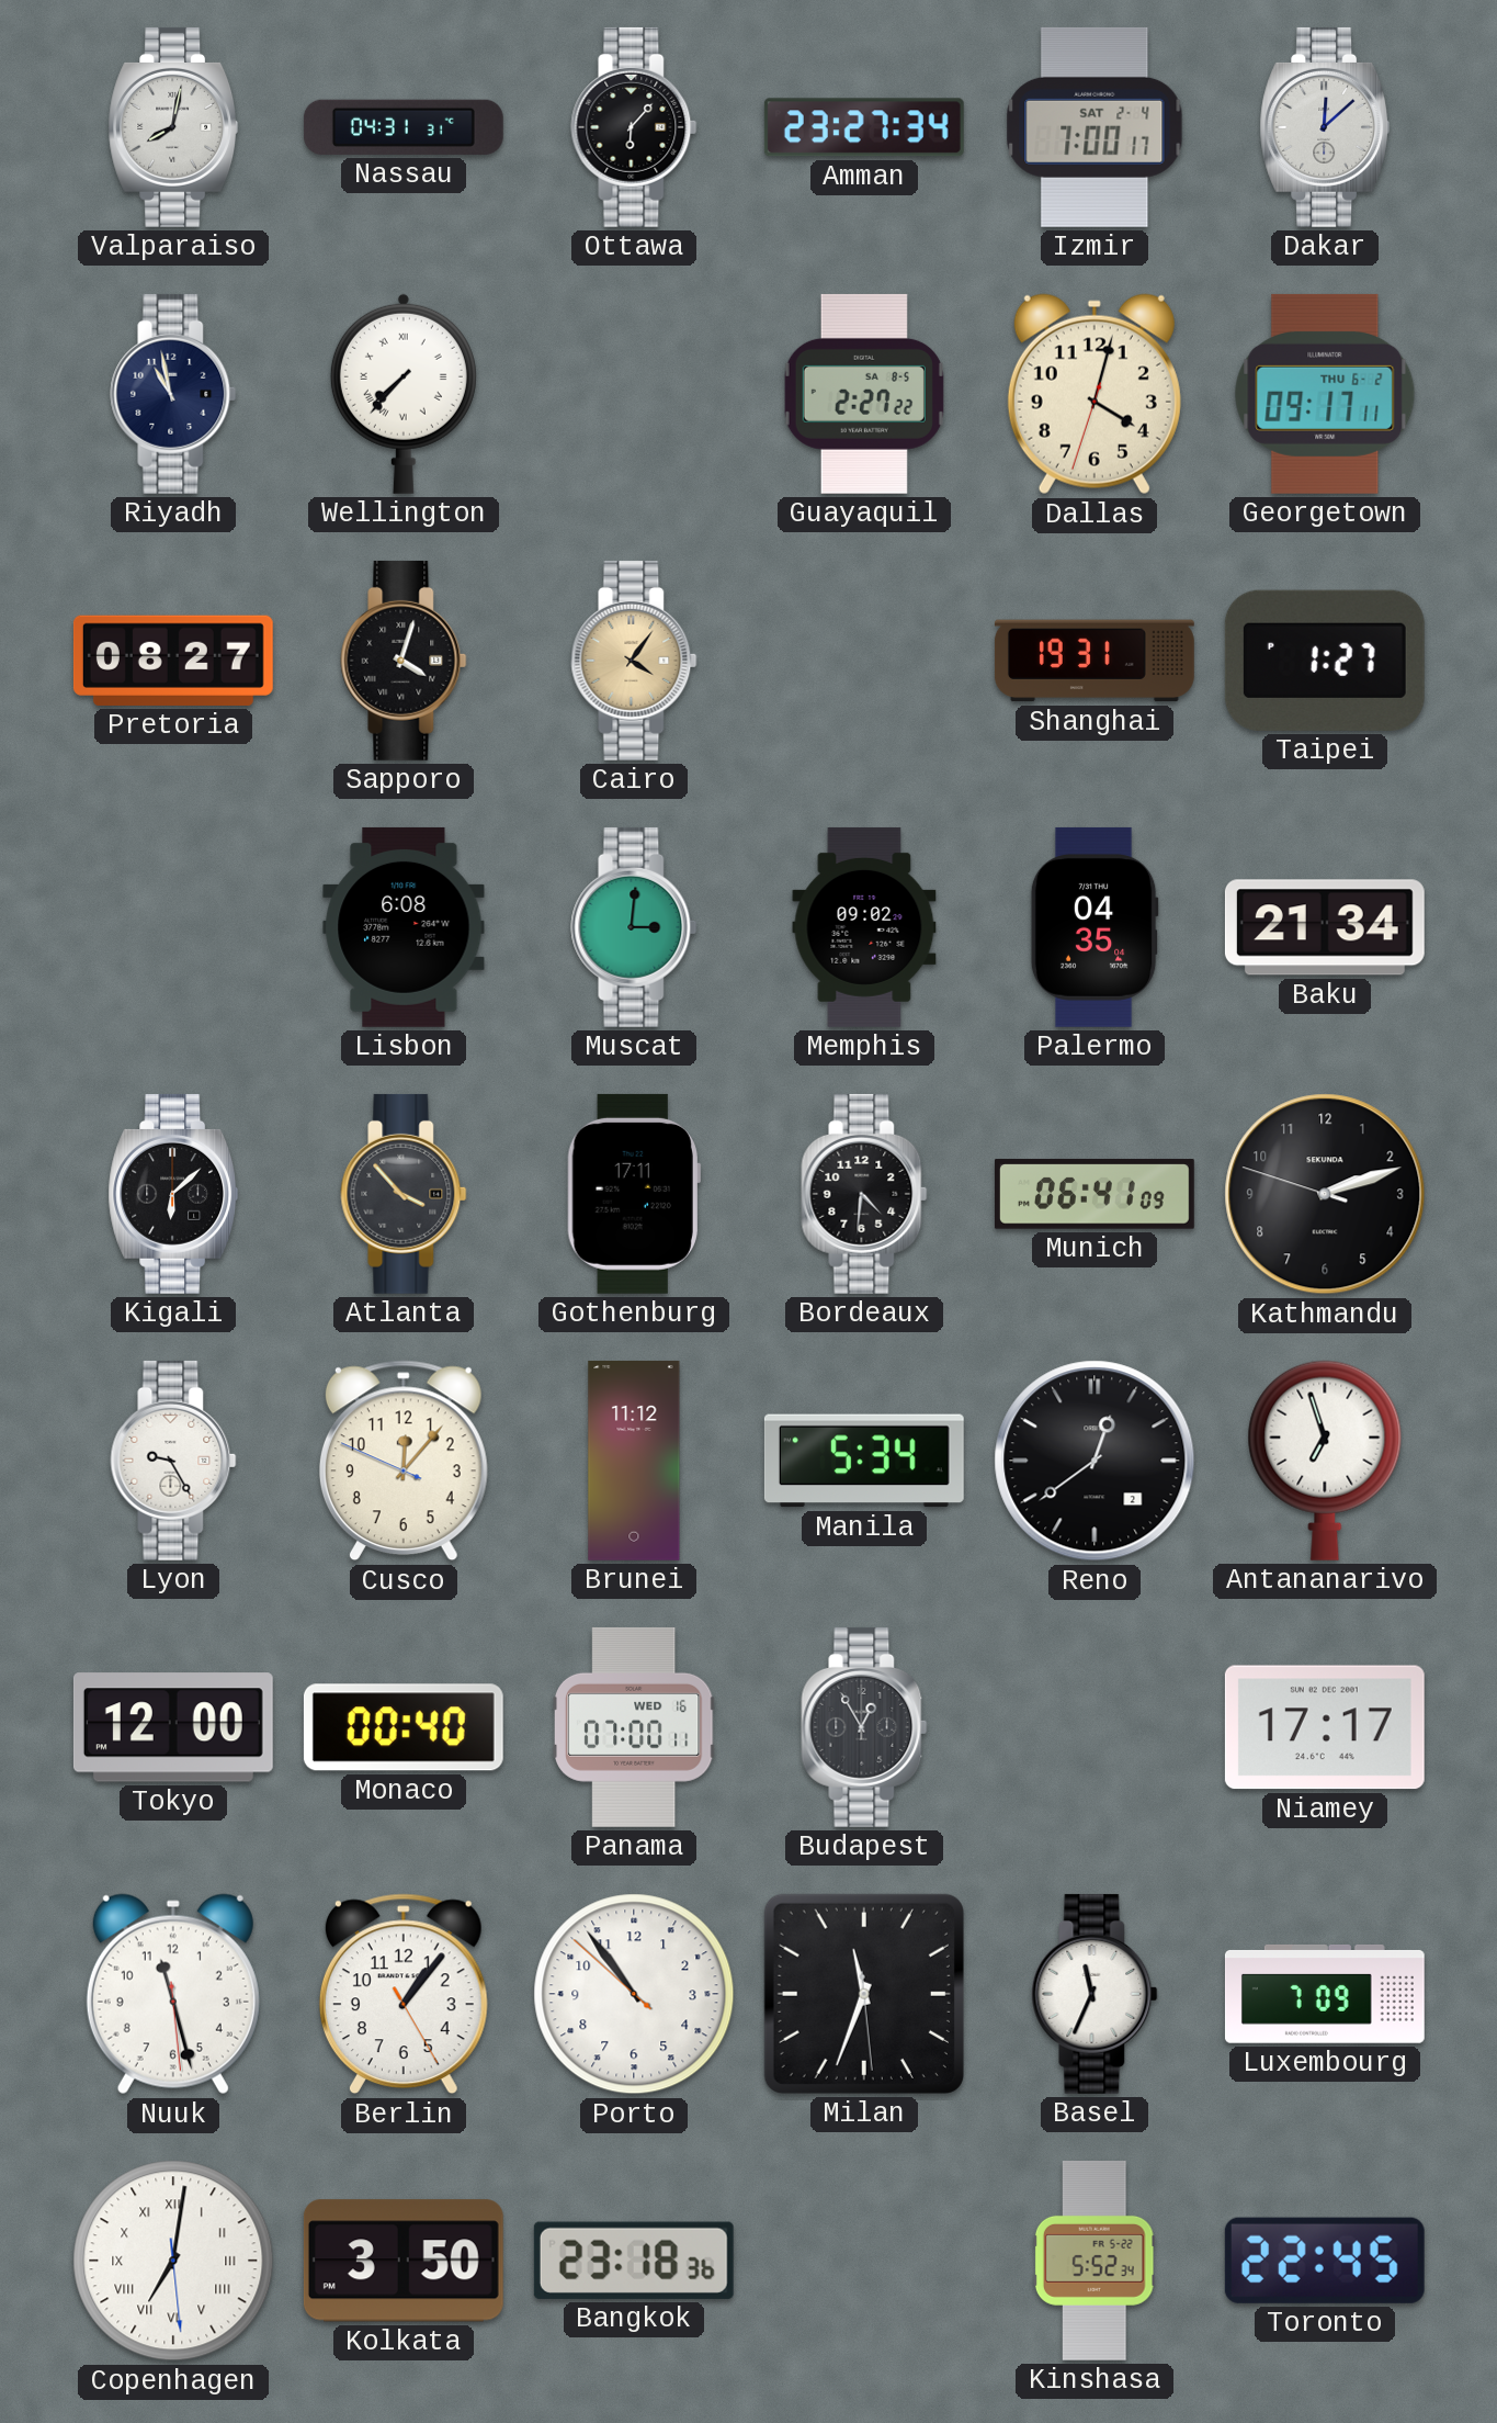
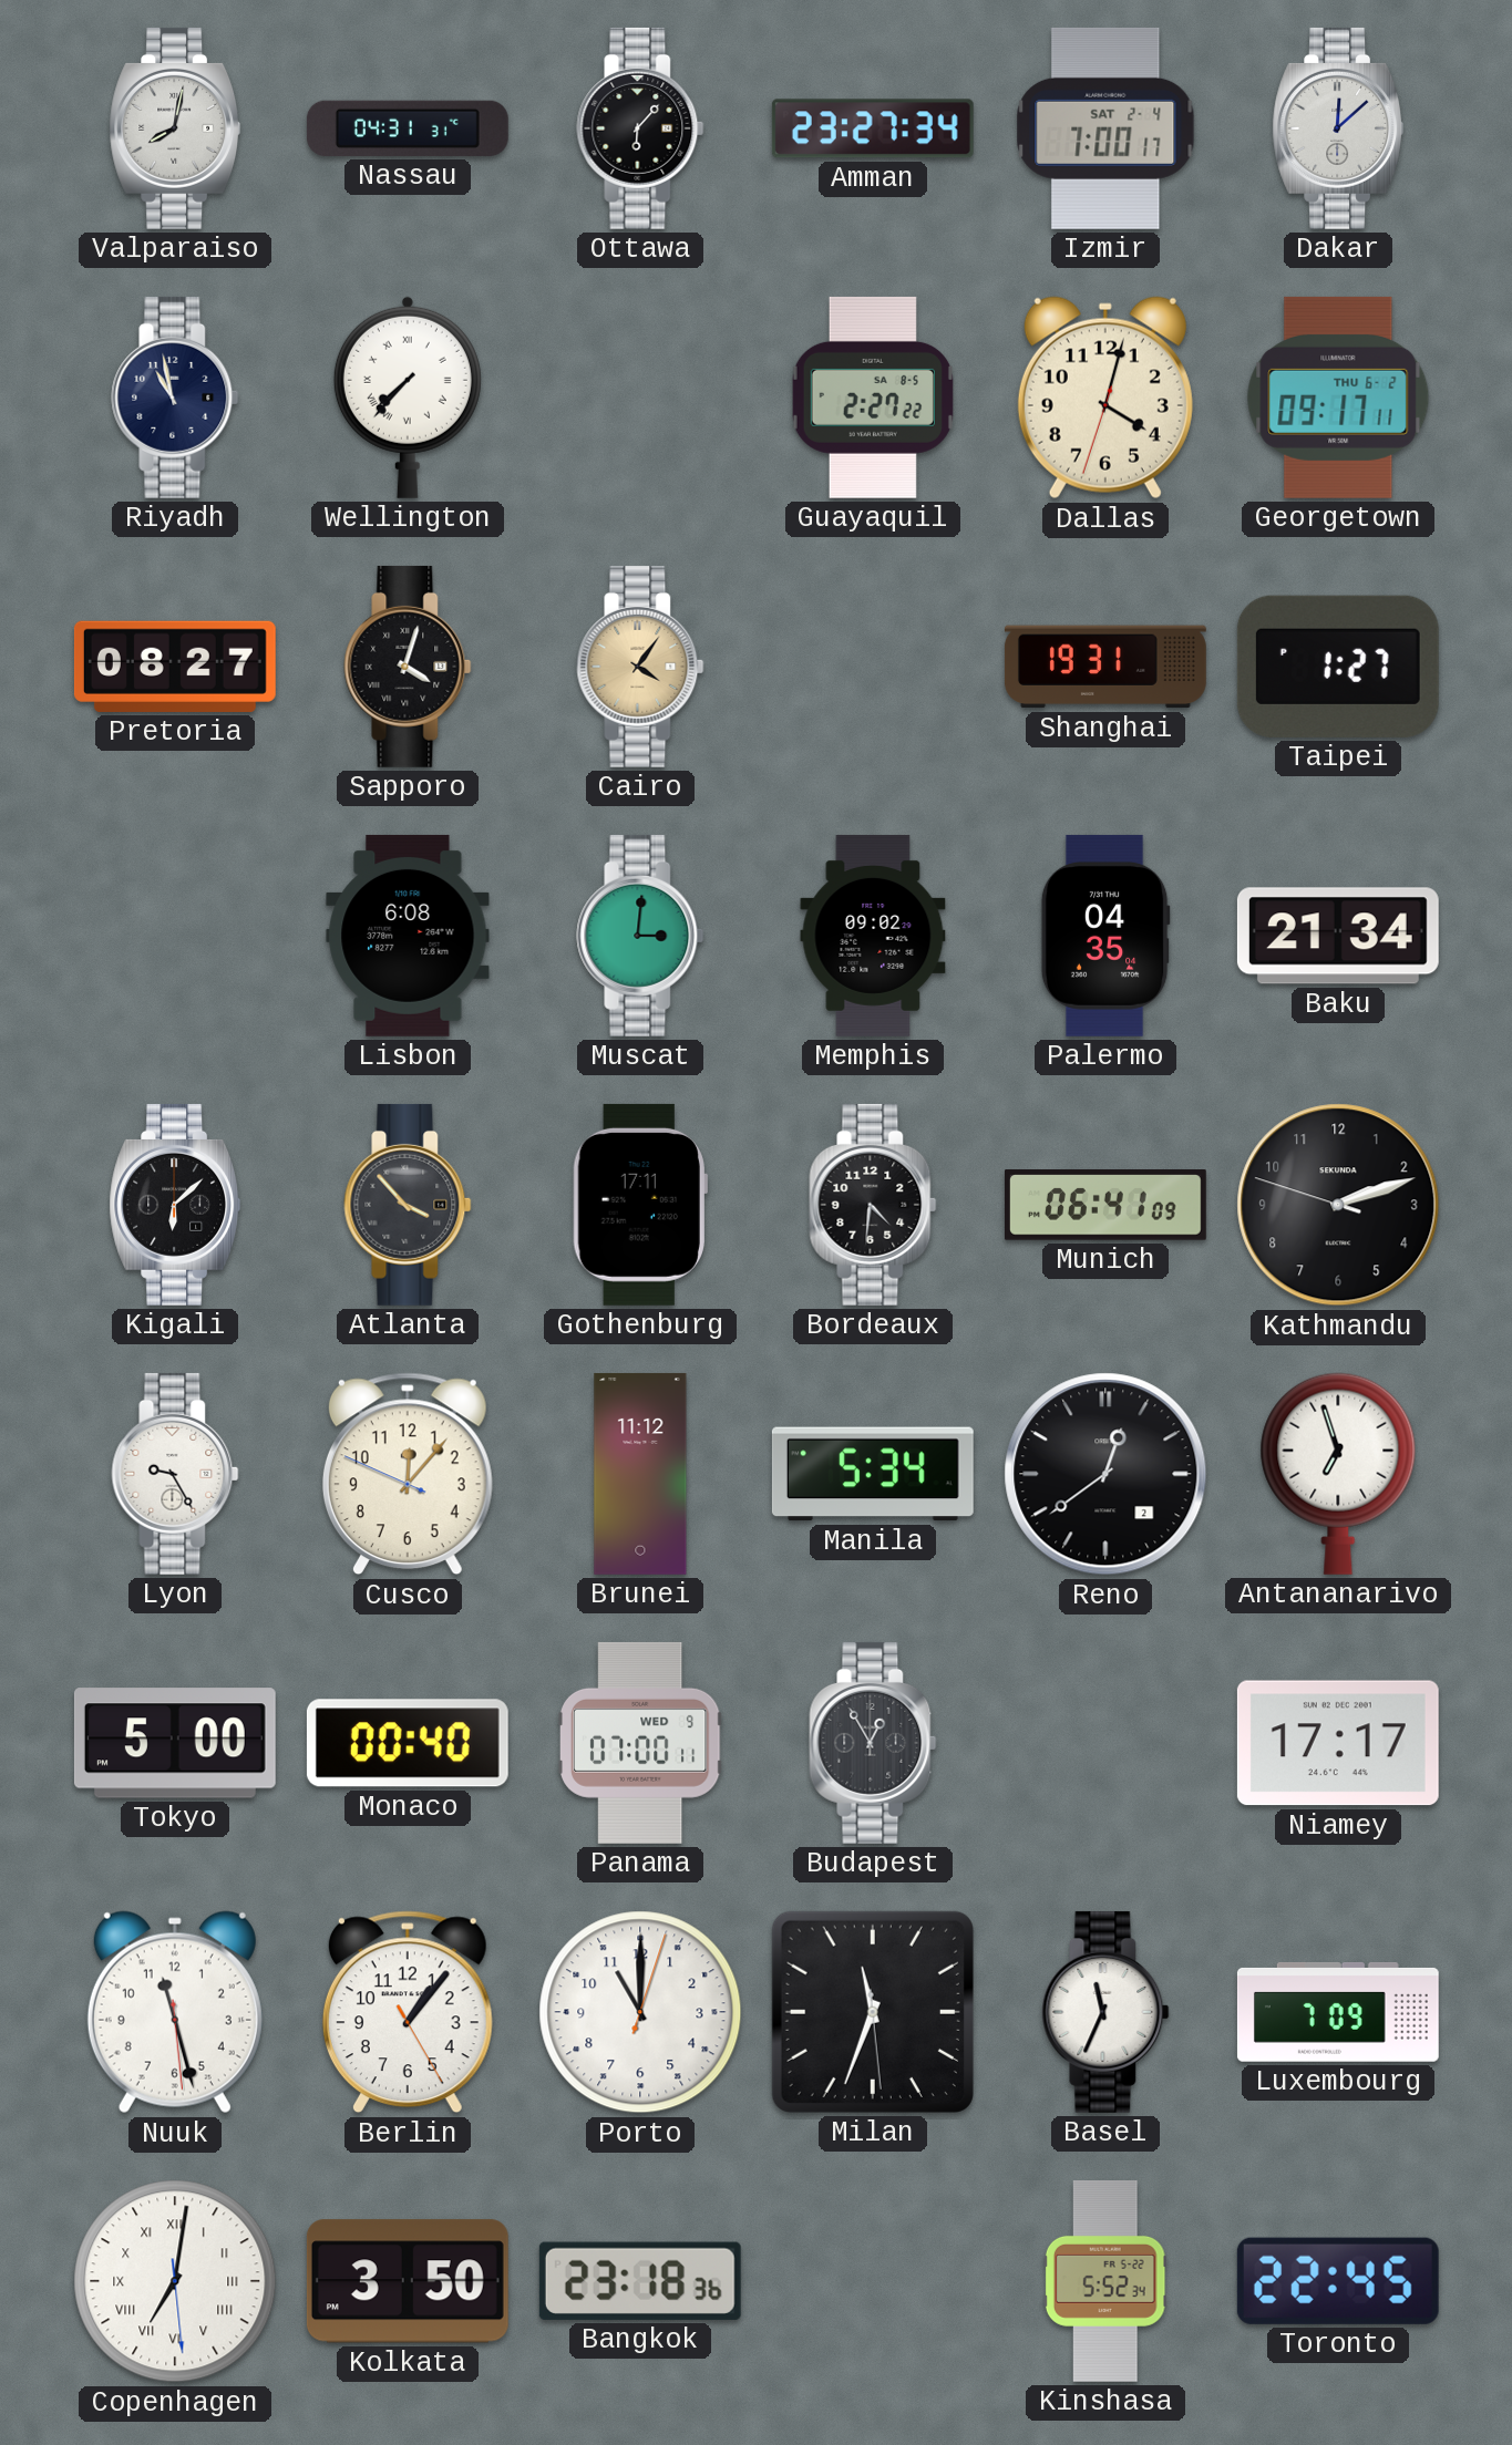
Tokyo: 12:00 -> 5:00 (175, 1743)
Panama date: WED 16 -> WED 9 (640, 1743)
Porto: 10:53 -> 11:00 (640, 2012)
